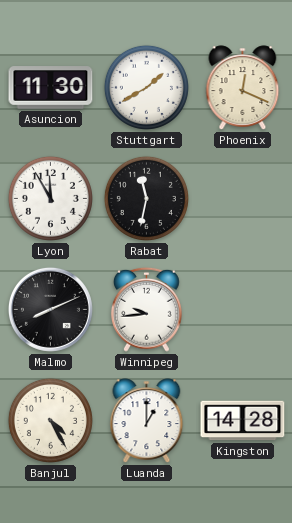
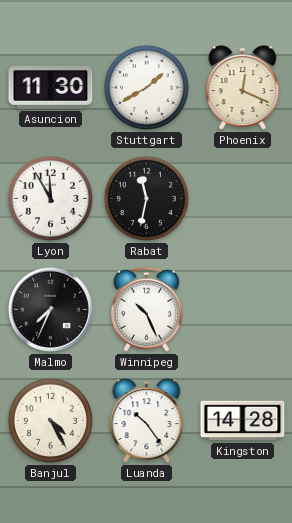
Malmo: 8:11 -> 7:34 (50, 309)
Winnipeg: 9:44 -> 10:26 (146, 309)
Luanda: 1:00 -> 10:24 (147, 421)
